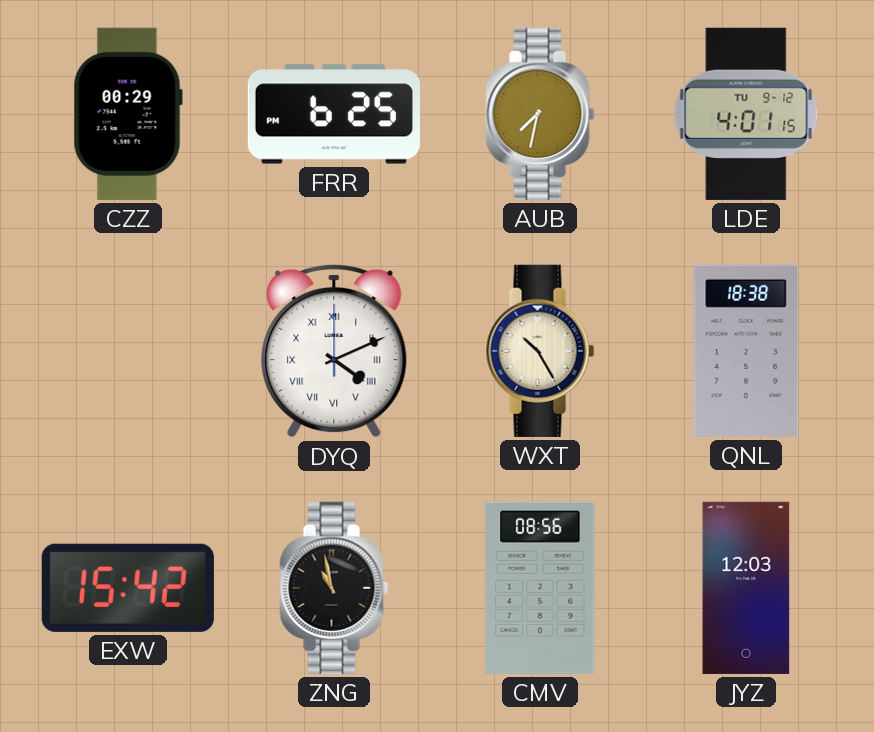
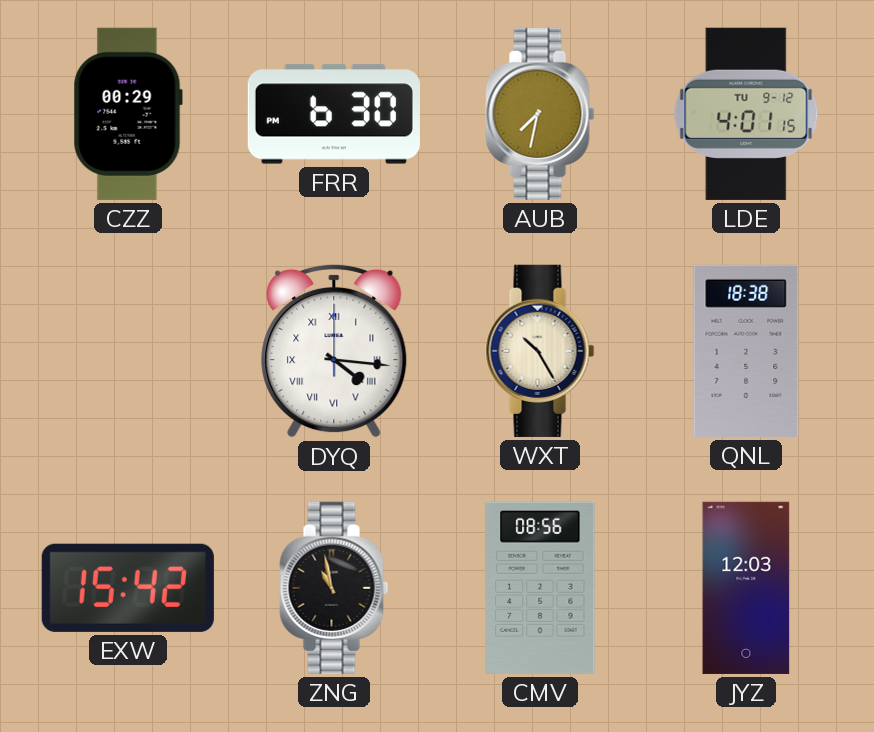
FRR: 6:25 -> 6:30 (334, 114)
DYQ: 4:11 -> 4:16 (334, 351)
